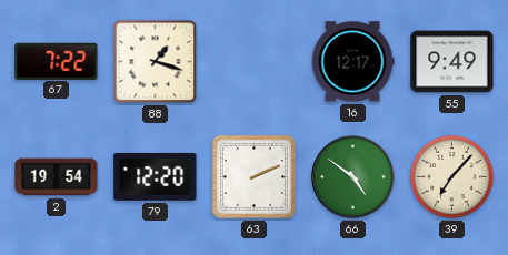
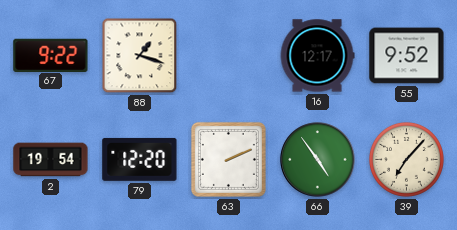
67: 7:22 -> 9:22 (51, 55)
55: 9:49 -> 9:52 (407, 56)
66: 4:51 -> 4:54 (318, 160)
